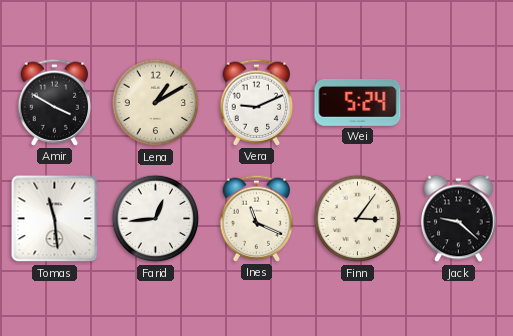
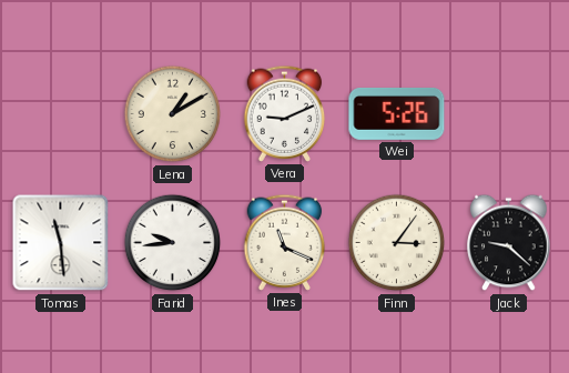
Amir: 3:50 -> none (55, 102)
Wei: 5:24 -> 5:26 (397, 113)
Farid: 12:44 -> 9:44 (173, 243)
